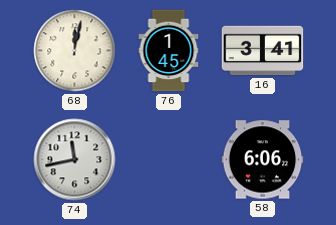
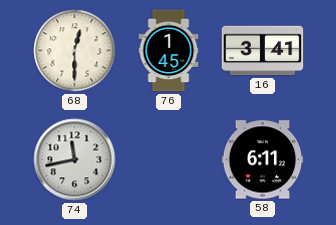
68: 12:02 -> 12:30 (75, 51)
58: 6:06 -> 6:11 (263, 160)
